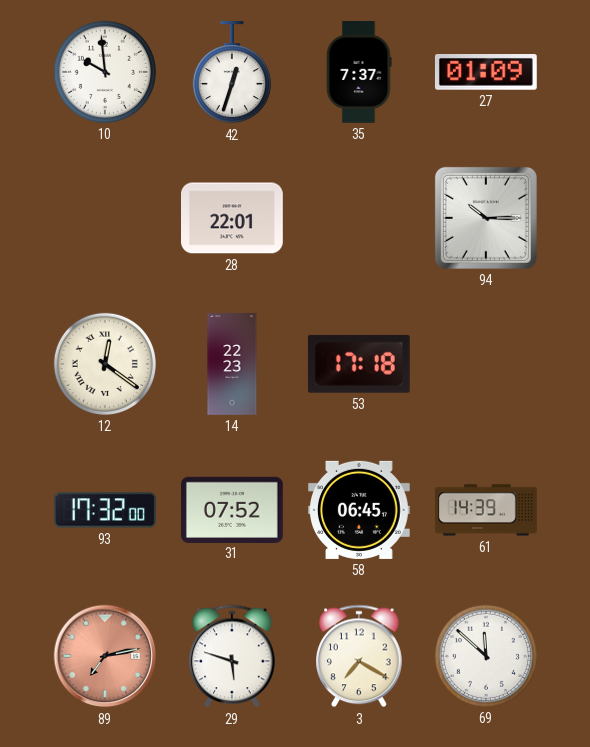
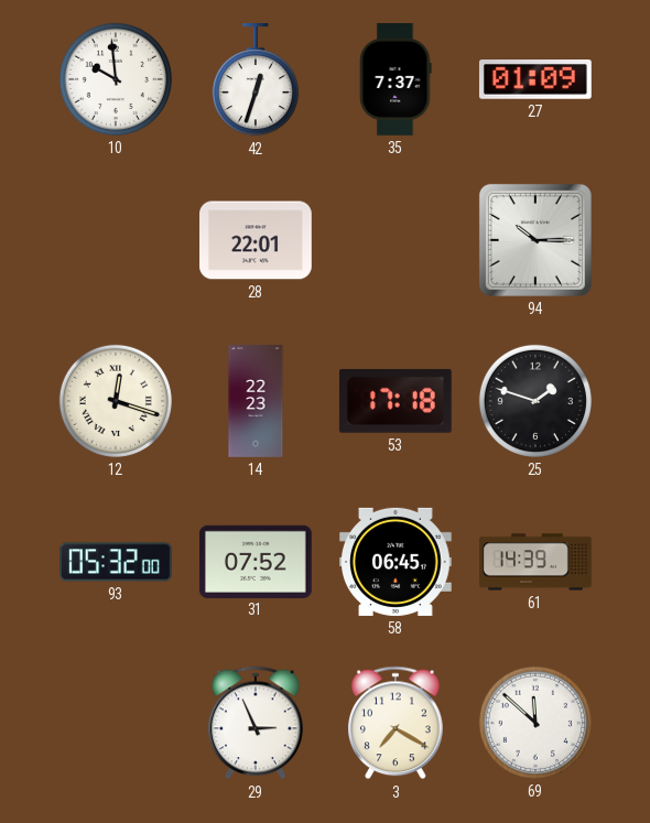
12: 12:21 -> 12:18 (116, 401)
25: none -> 1:48 (535, 401)
93: 17:32 -> 05:32 (117, 562)
89: 7:13 -> none (105, 656)
29: 5:48 -> 2:56 (257, 723)
